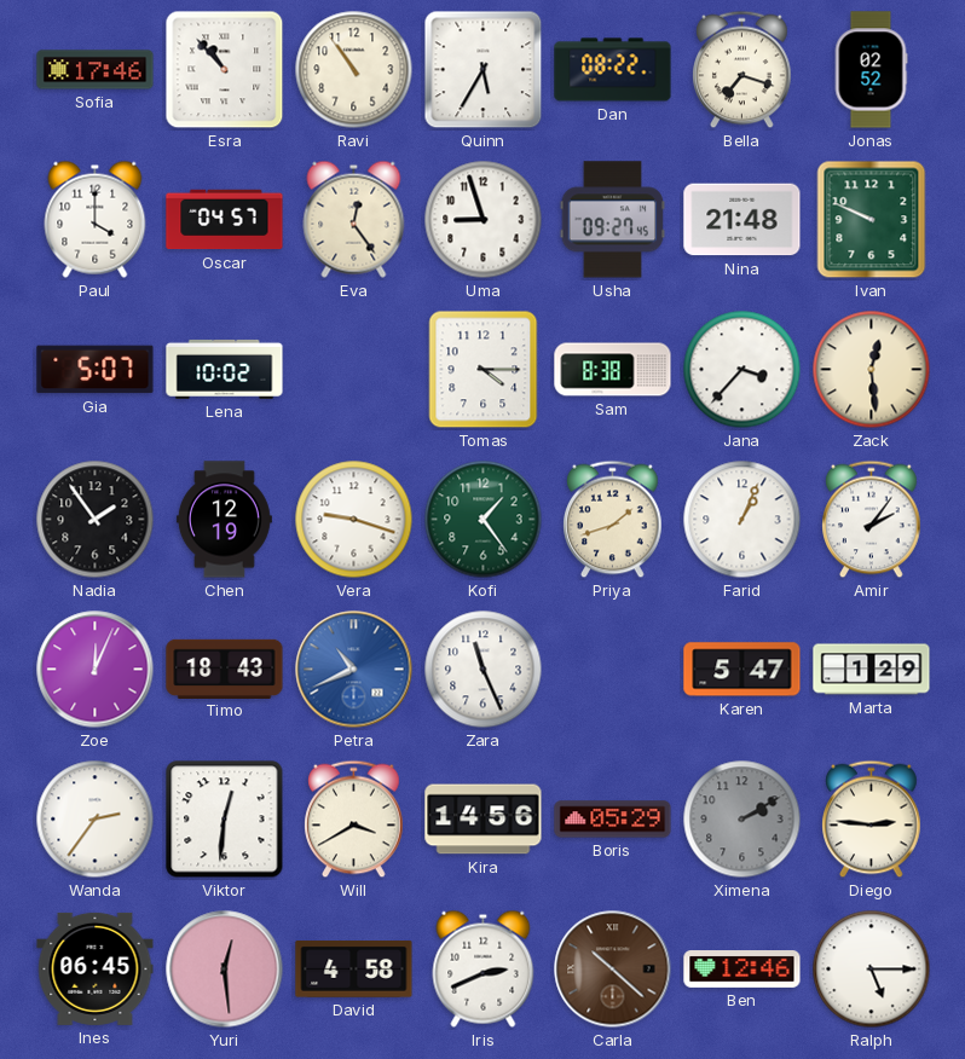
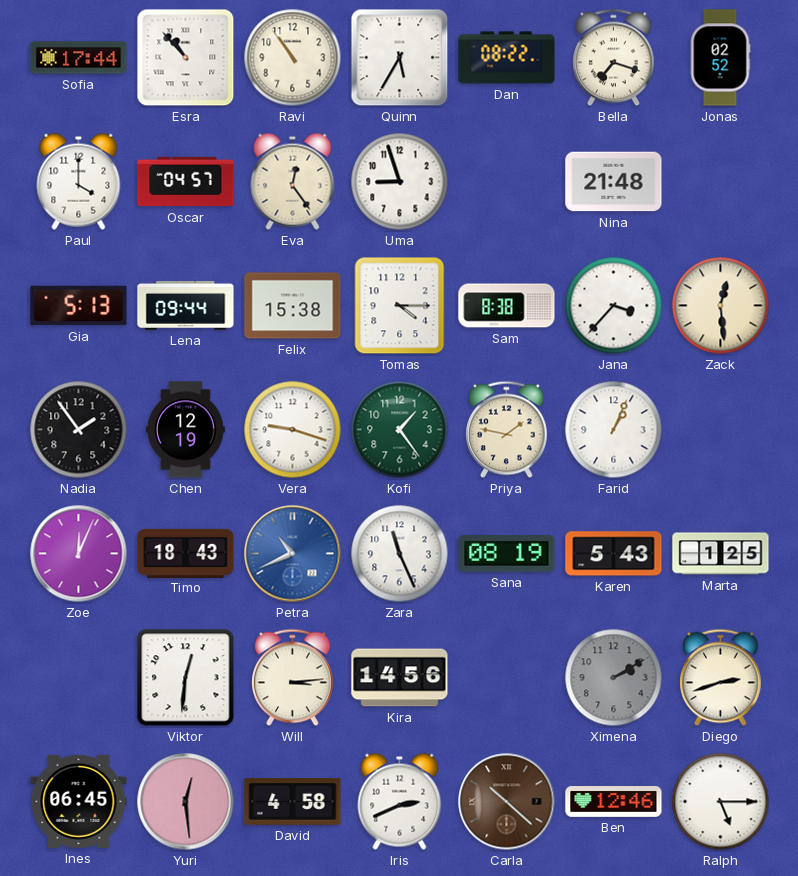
Sofia: 17:46 -> 17:44 (79, 58)
Usha: 09:27 -> none (613, 220)
Ivan: 9:49 -> none (872, 220)
Gia: 5:07 -> 5:13 (79, 306)
Lena: 10:02 -> 09:44 (186, 305)
Felix: none -> 15:38 (293, 306)
Priya: 1:42 -> 1:47 (507, 430)
Amir: 2:06 -> none (872, 520)
Sana: none -> 08:19 (507, 554)
Karen: 5:47 -> 5:43 (614, 554)
Marta: 1:29 -> 1:25 (721, 554)
Wanda: 2:36 -> none (96, 820)
Will: 3:40 -> 3:14 (293, 678)
Boris: 05:29 -> none (613, 820)
Diego: 2:46 -> 2:42 (721, 678)
